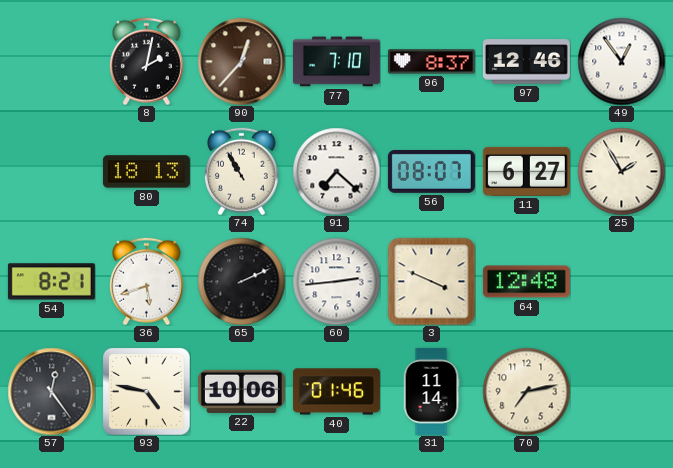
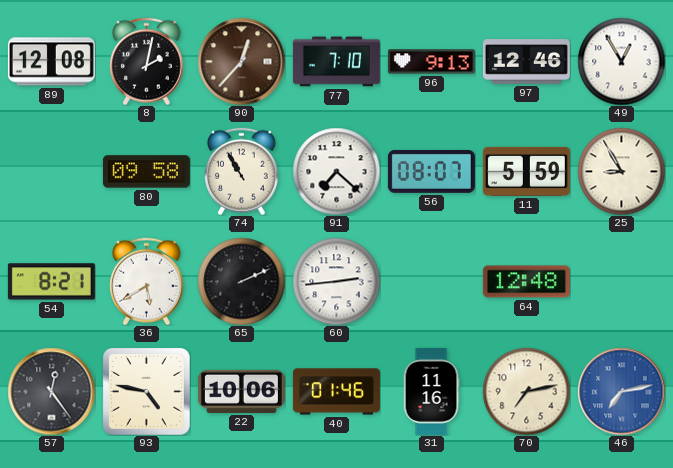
89: none -> 12:08 (51, 62)
96: 8:37 -> 9:13 (431, 62)
49: 12:54 -> 12:55 (621, 61)
80: 18:13 -> 09:58 (146, 172)
11: 6:27 -> 5:59 (526, 171)
25: 1:55 -> 8:55 (621, 171)
36: 5:42 -> 5:40 (146, 281)
3: 3:49 -> none (431, 281)
31: 11:14 -> 11:16 (431, 391)
46: none -> 7:13 (621, 391)
